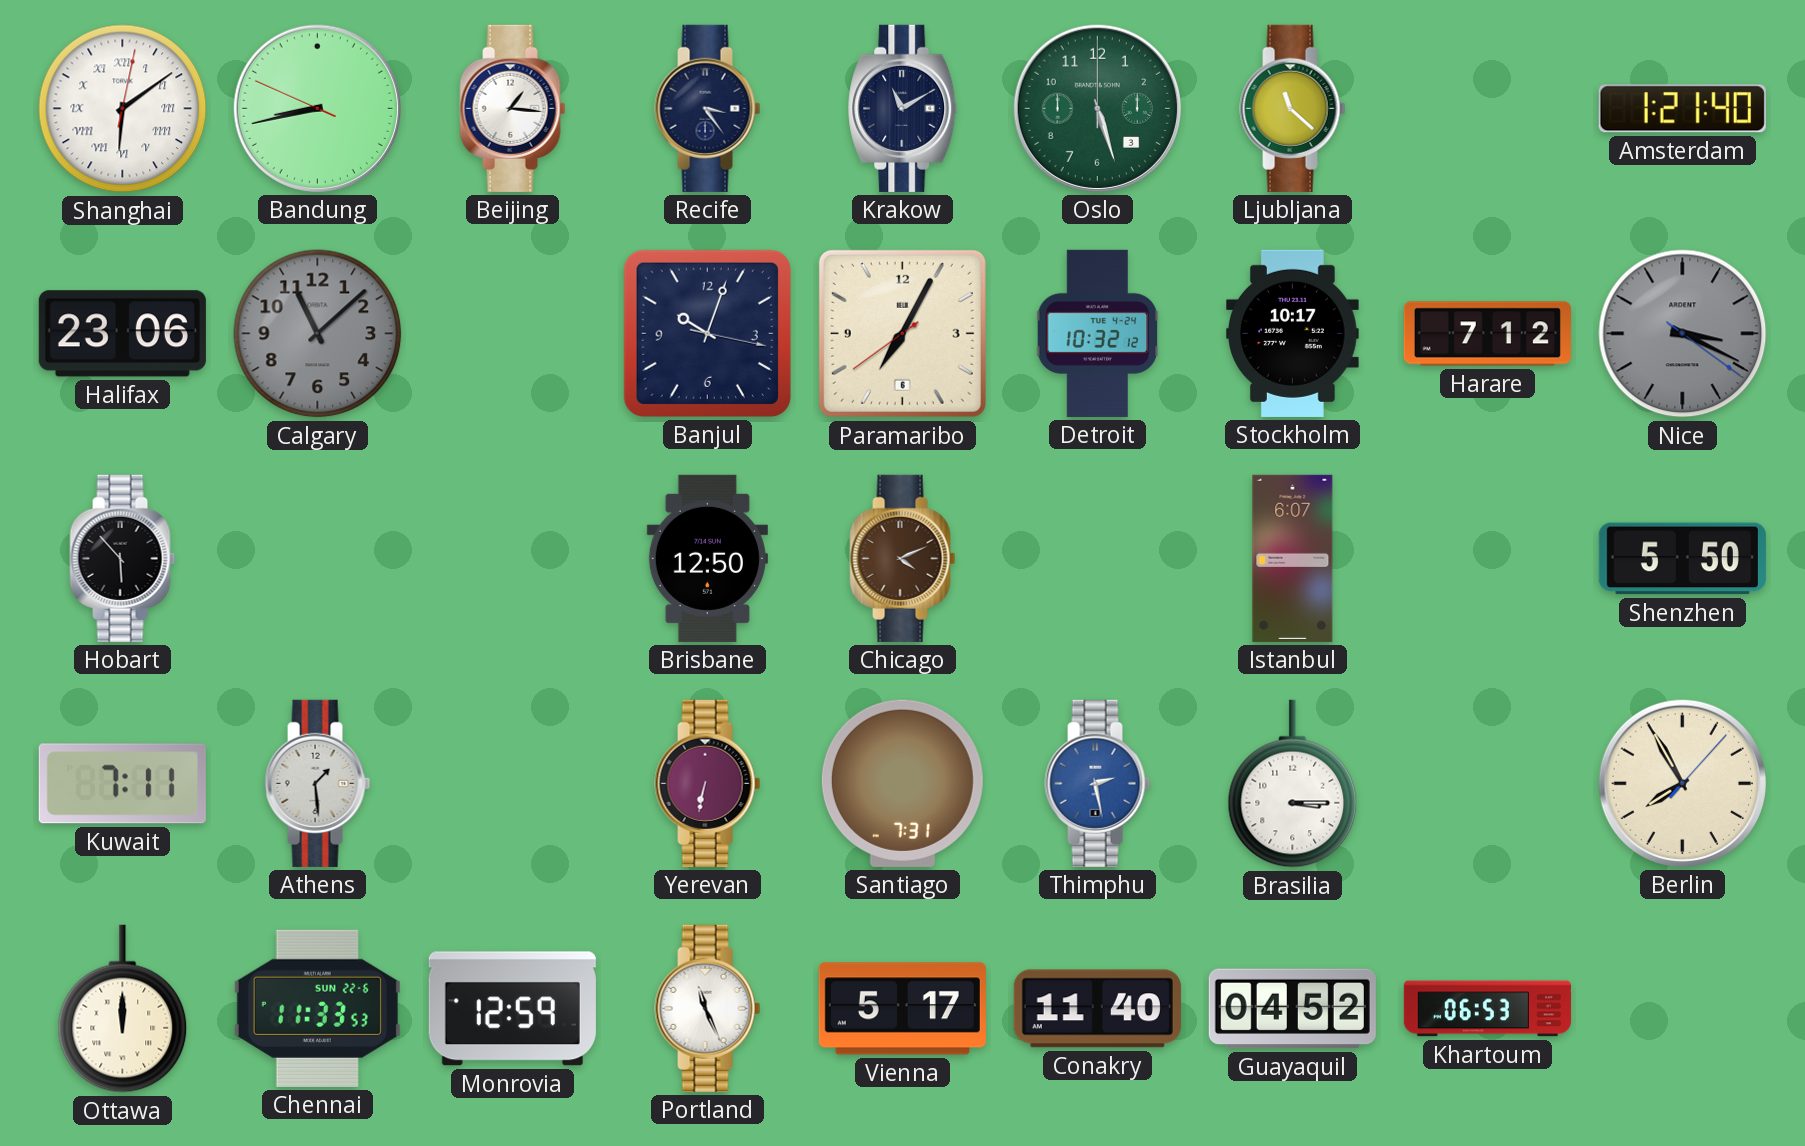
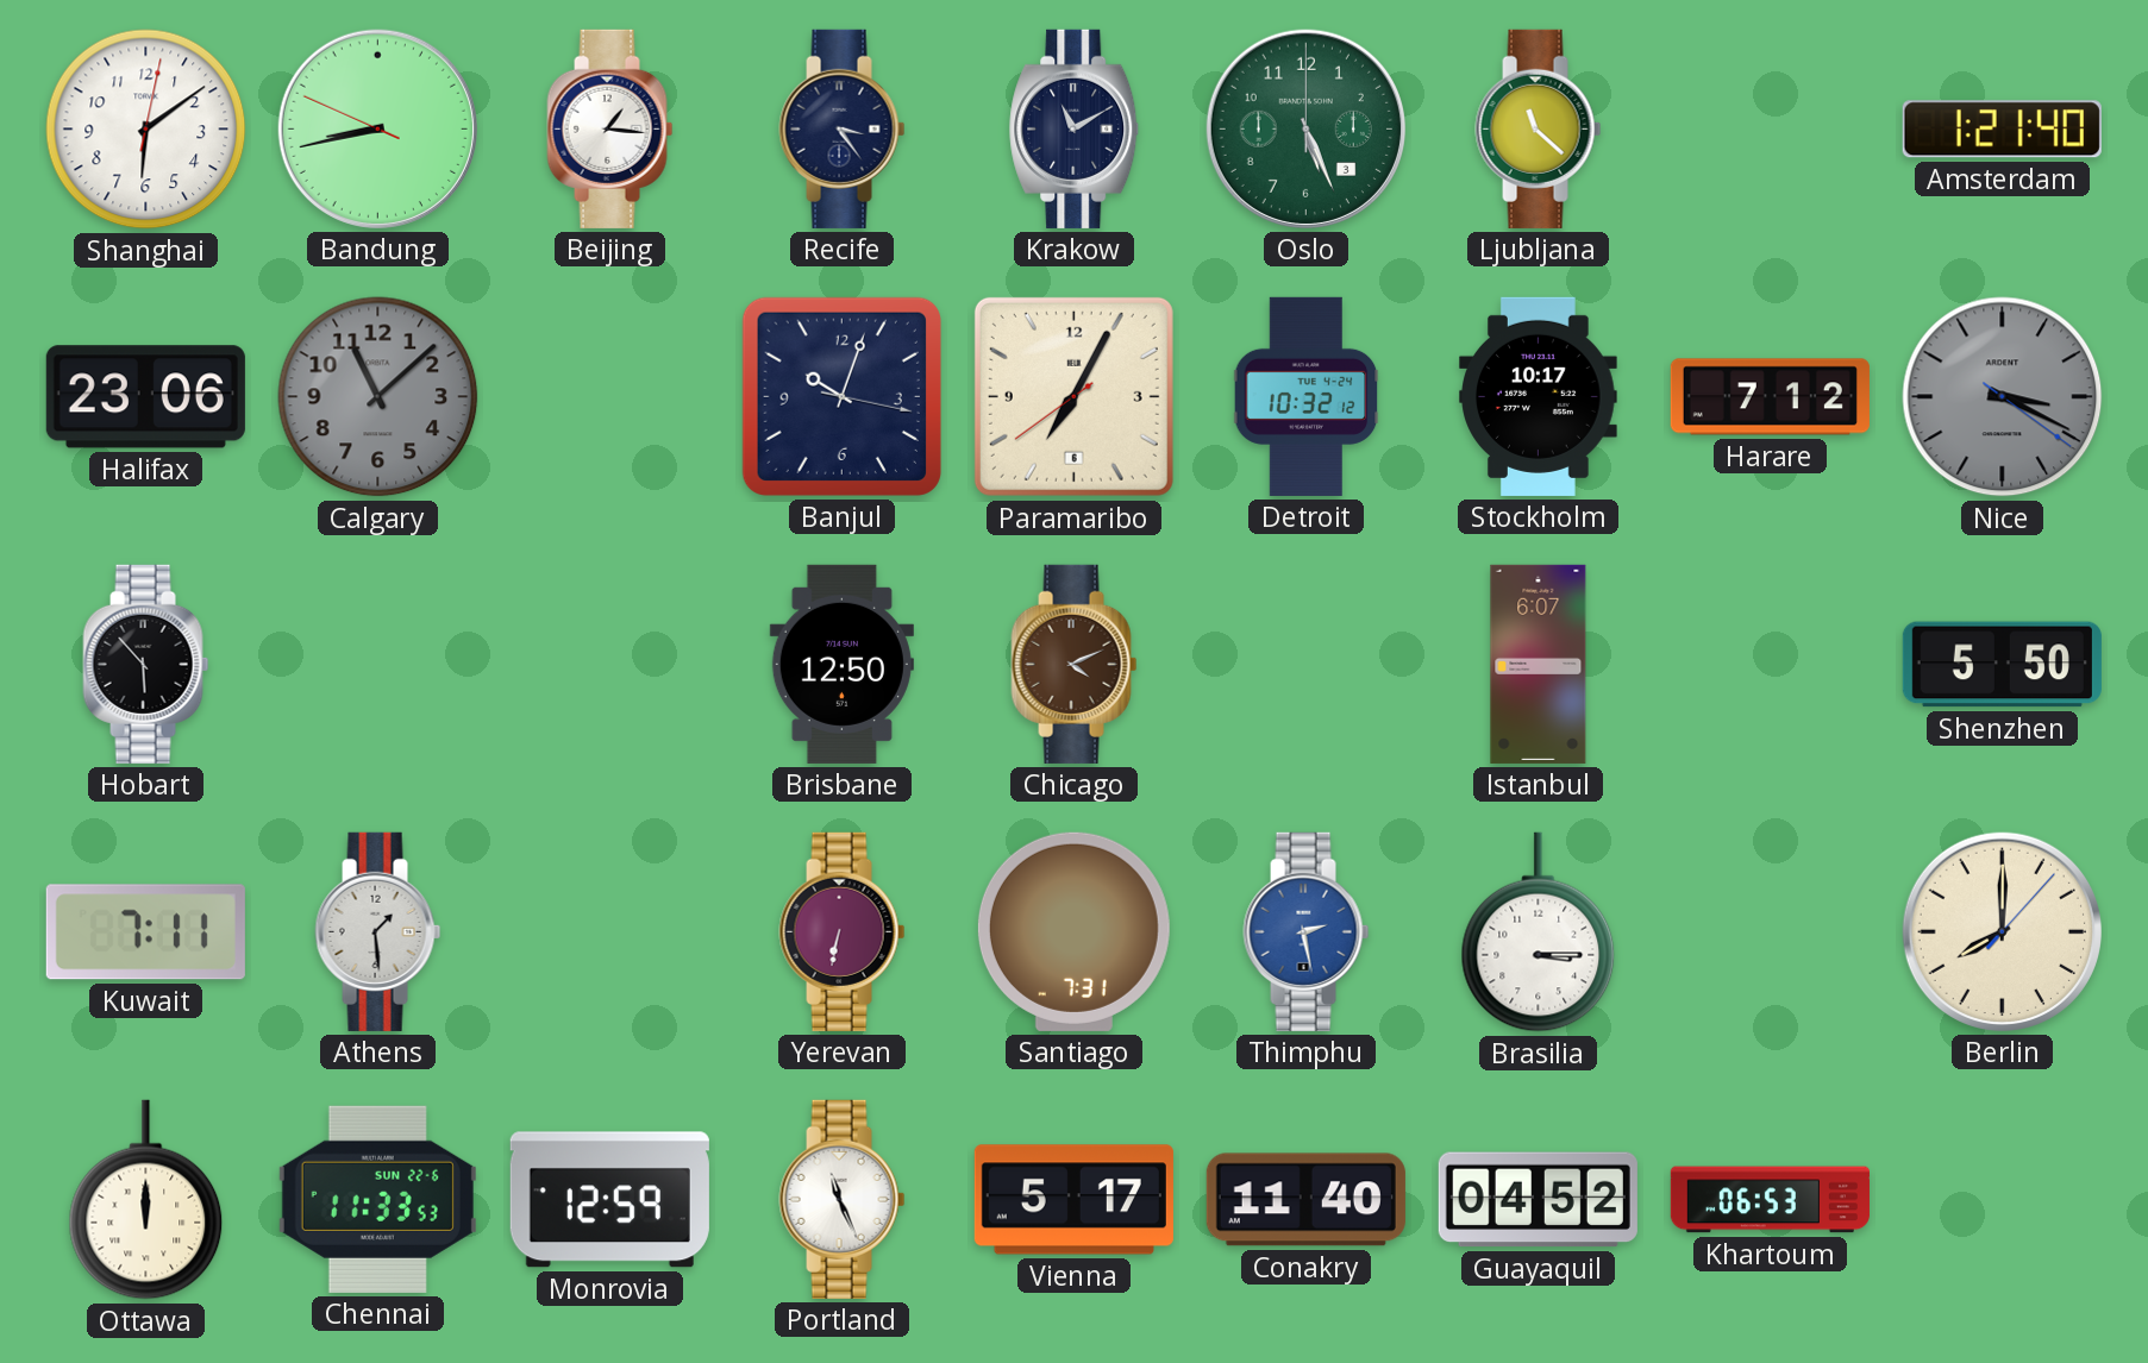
Shanghai numerals: Roman -> Arabic (146, 130)
Oslo: 5:27 -> 5:26 (1305, 128)
Berlin: 7:55 -> 8:00 (2002, 931)
